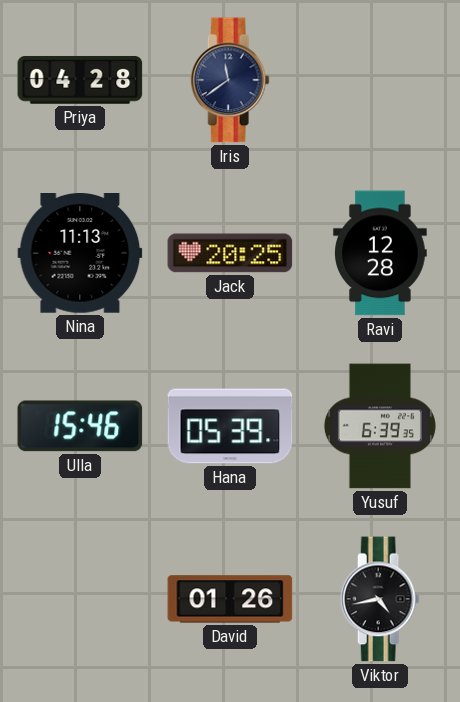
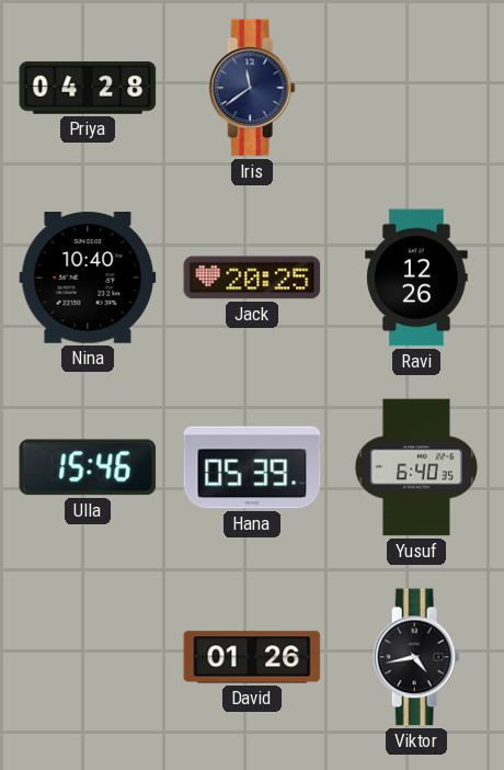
Nina: 11:13 -> 10:40 (88, 279)
Ravi: 12:28 -> 12:26 (416, 278)
Yusuf: 6:39 -> 6:40 (416, 467)
